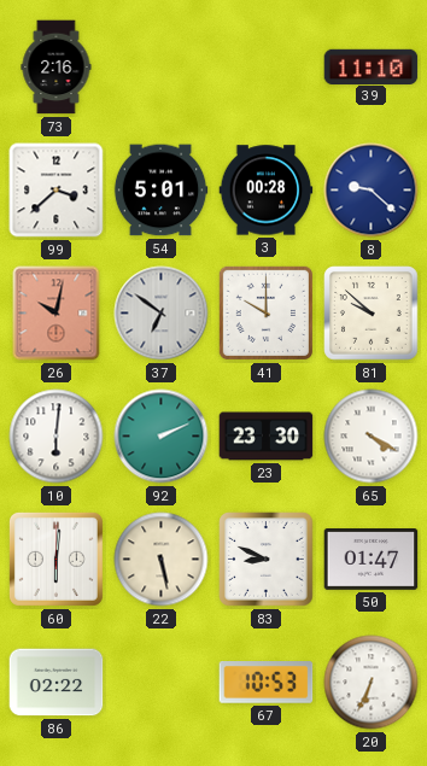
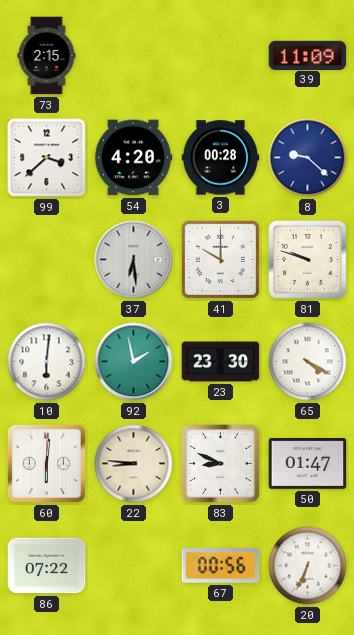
73: 2:16 -> 2:15 (47, 56)
39: 11:10 -> 11:09 (308, 55)
54: 5:01 -> 4:20 (133, 158)
26: 10:02 -> none (57, 314)
37: 6:51 -> 6:29 (134, 260)
81: 9:52 -> 9:48 (308, 260)
92: 2:11 -> 1:58 (134, 362)
22: 5:28 -> 8:46 (134, 464)
86: 02:22 -> 07:22 (47, 566)
67: 10:53 -> 00:56 (221, 566)
